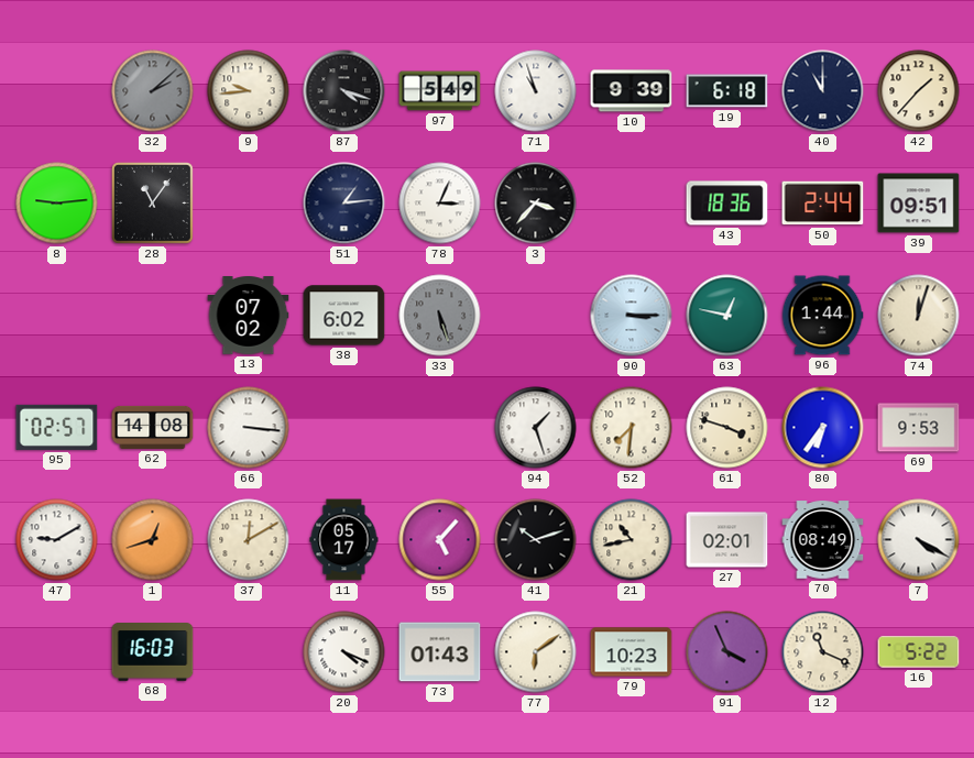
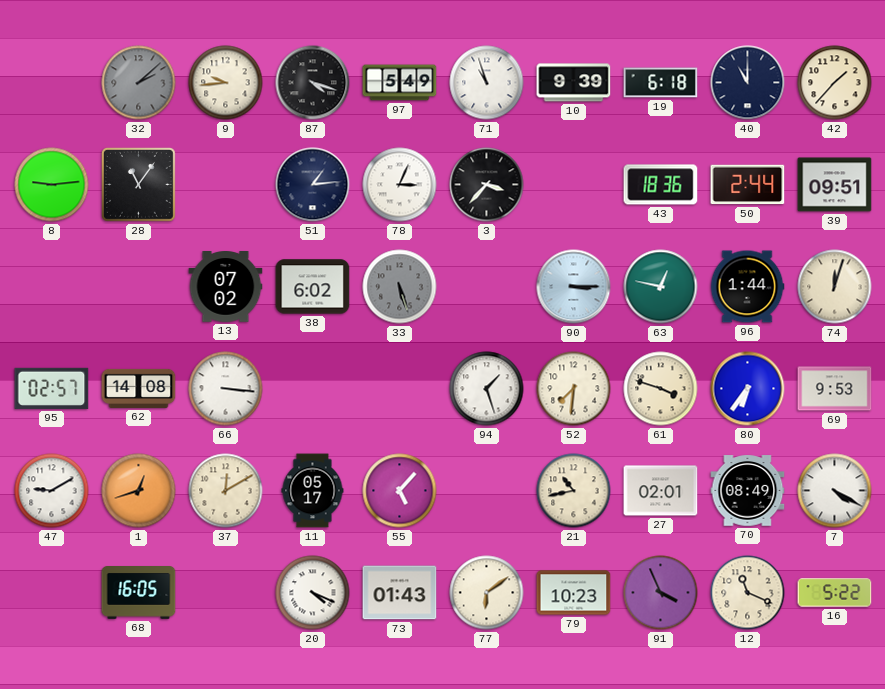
41: 10:12 -> none (536, 540)
68: 16:03 -> 16:05 (139, 593)
